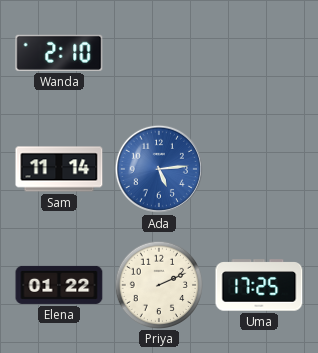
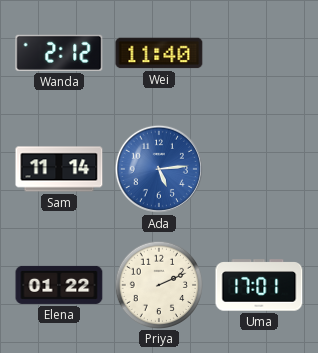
Wanda: 2:10 -> 2:12 (59, 53)
Wei: none -> 11:40 (159, 53)
Uma: 17:25 -> 17:01 (259, 285)
